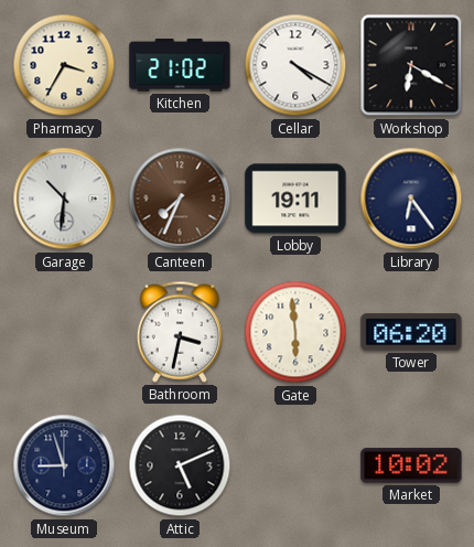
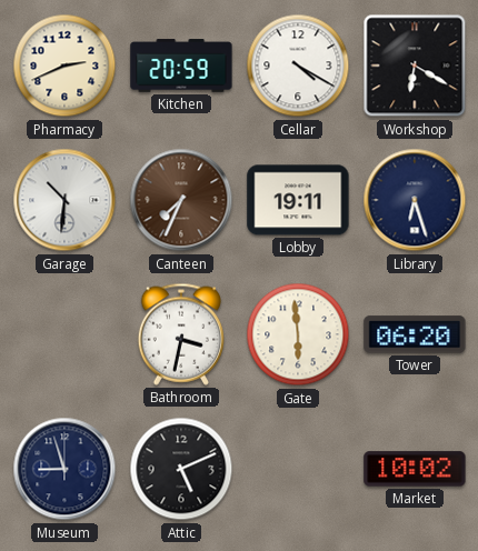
Pharmacy: 3:35 -> 2:41 (64, 66)
Kitchen: 21:02 -> 20:59 (181, 66)
Library: 6:24 -> 6:27 (415, 200)
